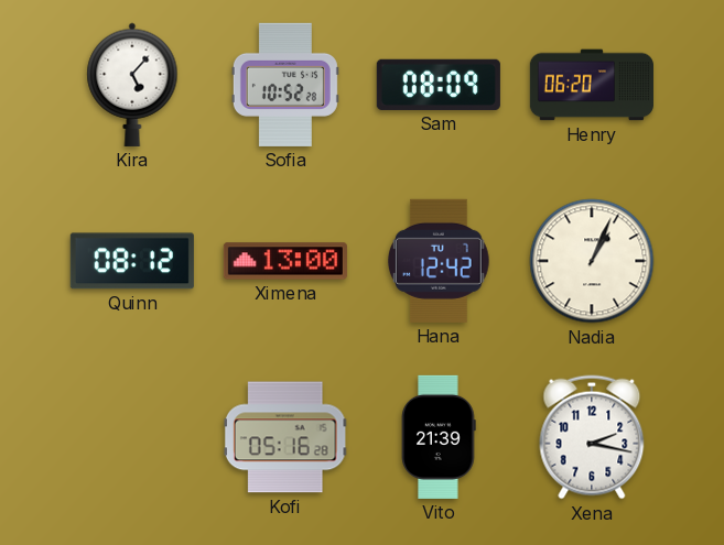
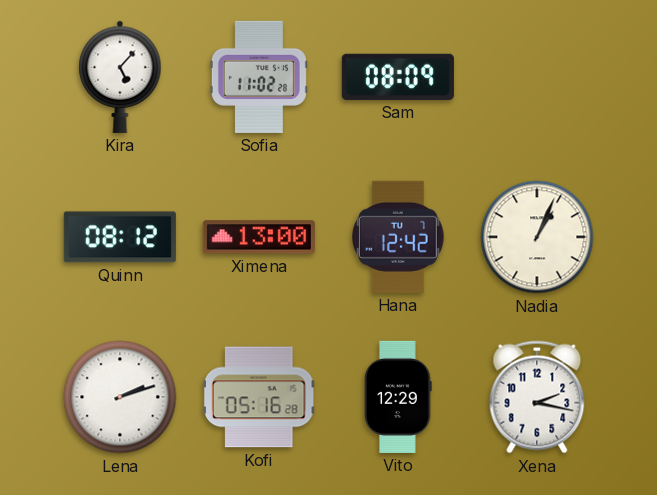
Sofia: 10:52 -> 11:02 (259, 77)
Henry: 06:20 -> none (592, 85)
Lena: none -> 2:12 (120, 397)
Vito: 21:39 -> 12:29 (398, 397)
